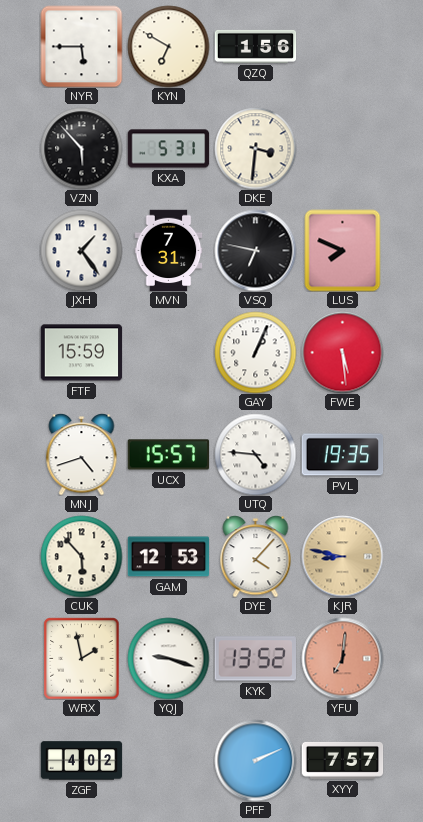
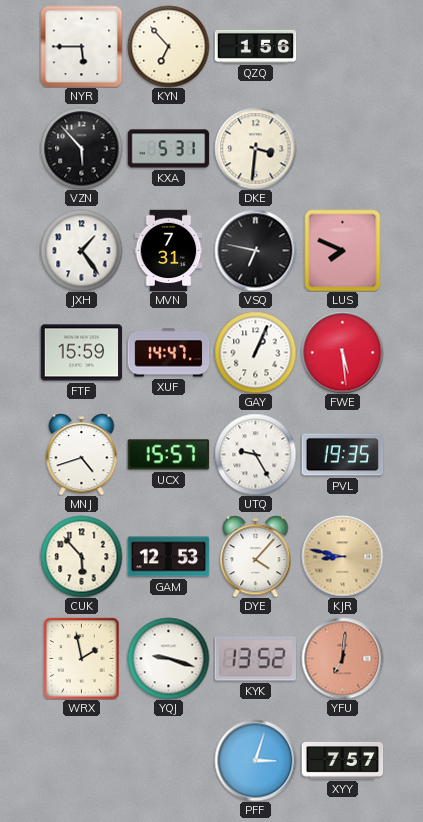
KYN: 6:50 -> 6:53 (168, 46)
XUF: none -> 14:47 (168, 353)
UTQ: 4:46 -> 9:25 (255, 454)
ZGF: 4:02 -> none (81, 761)
PFF: 2:11 -> 3:03 (255, 760)
